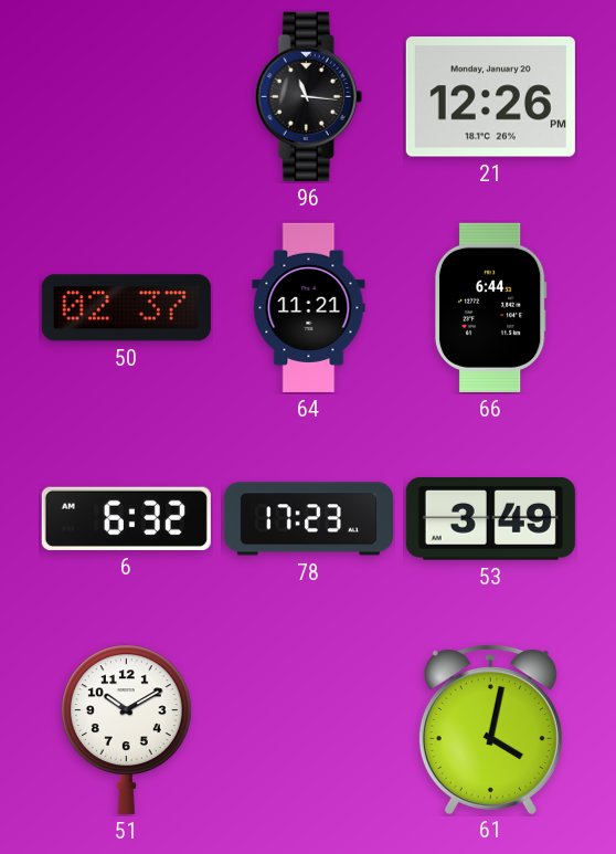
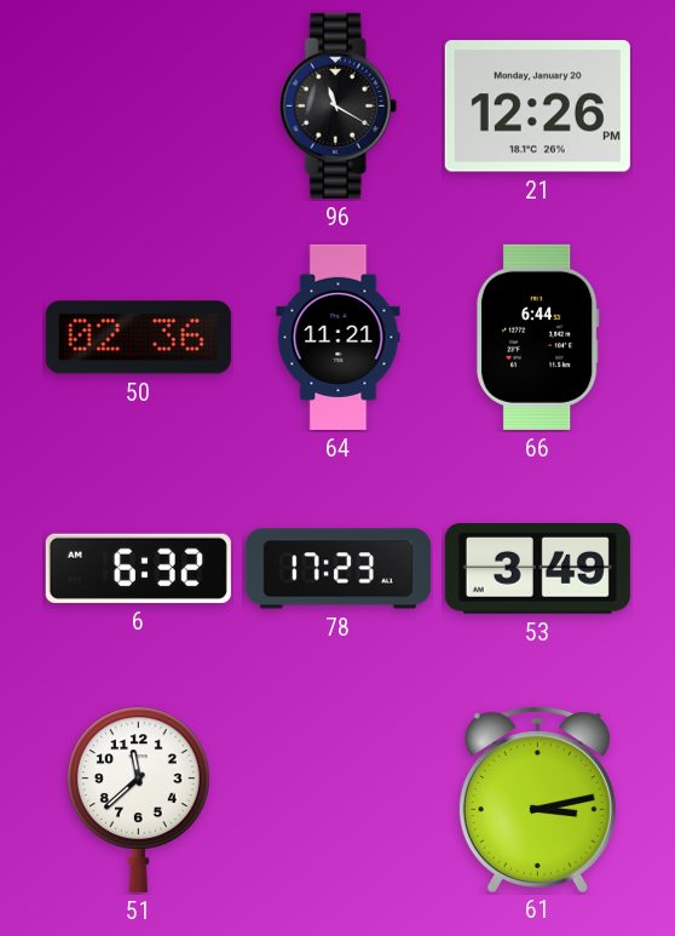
96: 11:16 -> 11:20 (337, 105)
50: 02:37 -> 02:36 (138, 338)
51: 10:10 -> 11:38 (138, 799)
61: 4:02 -> 3:13 (537, 799)
